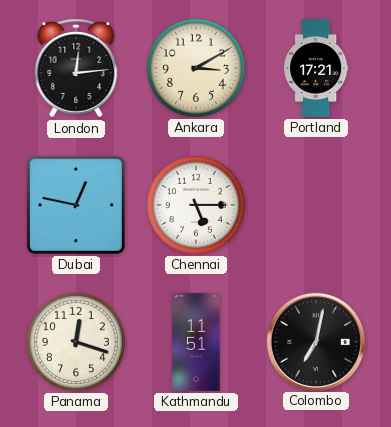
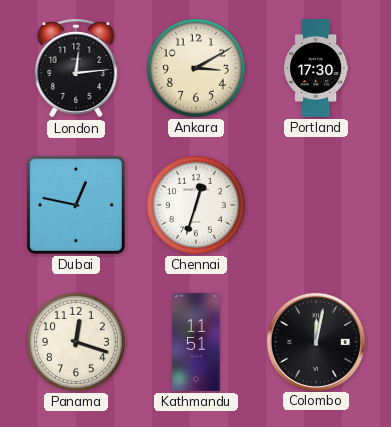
Portland: 17:21 -> 17:30 (316, 68)
Chennai: 5:15 -> 12:33 (196, 205)
Colombo: 7:02 -> 12:02 (315, 341)
